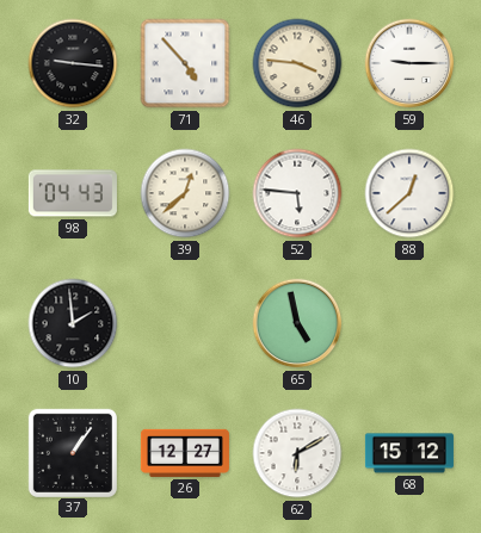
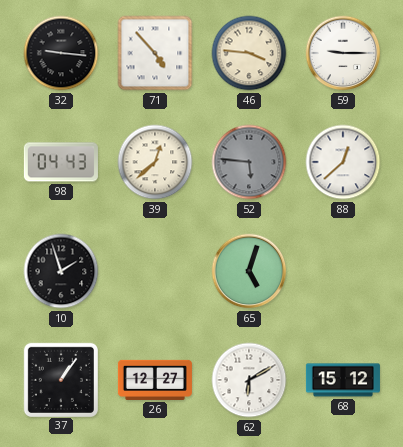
52 dial: white -> grey (249, 162)
10: 1:59 -> 1:57 (61, 271)
65: 4:58 -> 5:03 (249, 271)
